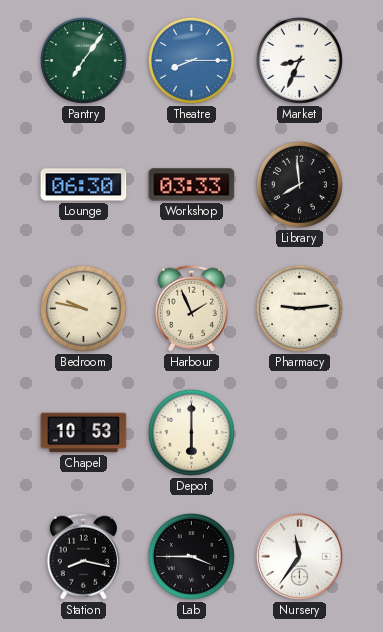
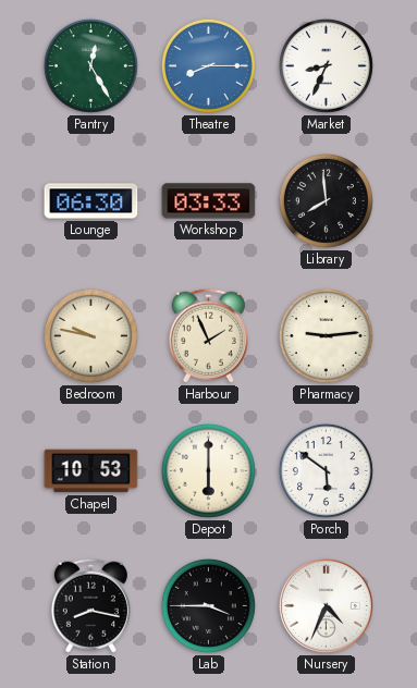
Pantry: 7:06 -> 12:25 (90, 65)
Porch: none -> 5:51 (326, 470)
Nursery: 11:36 -> 4:34 (326, 605)
